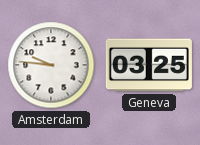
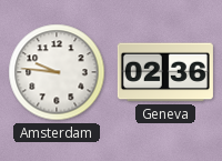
Geneva: 03:25 -> 02:36 (165, 72)
